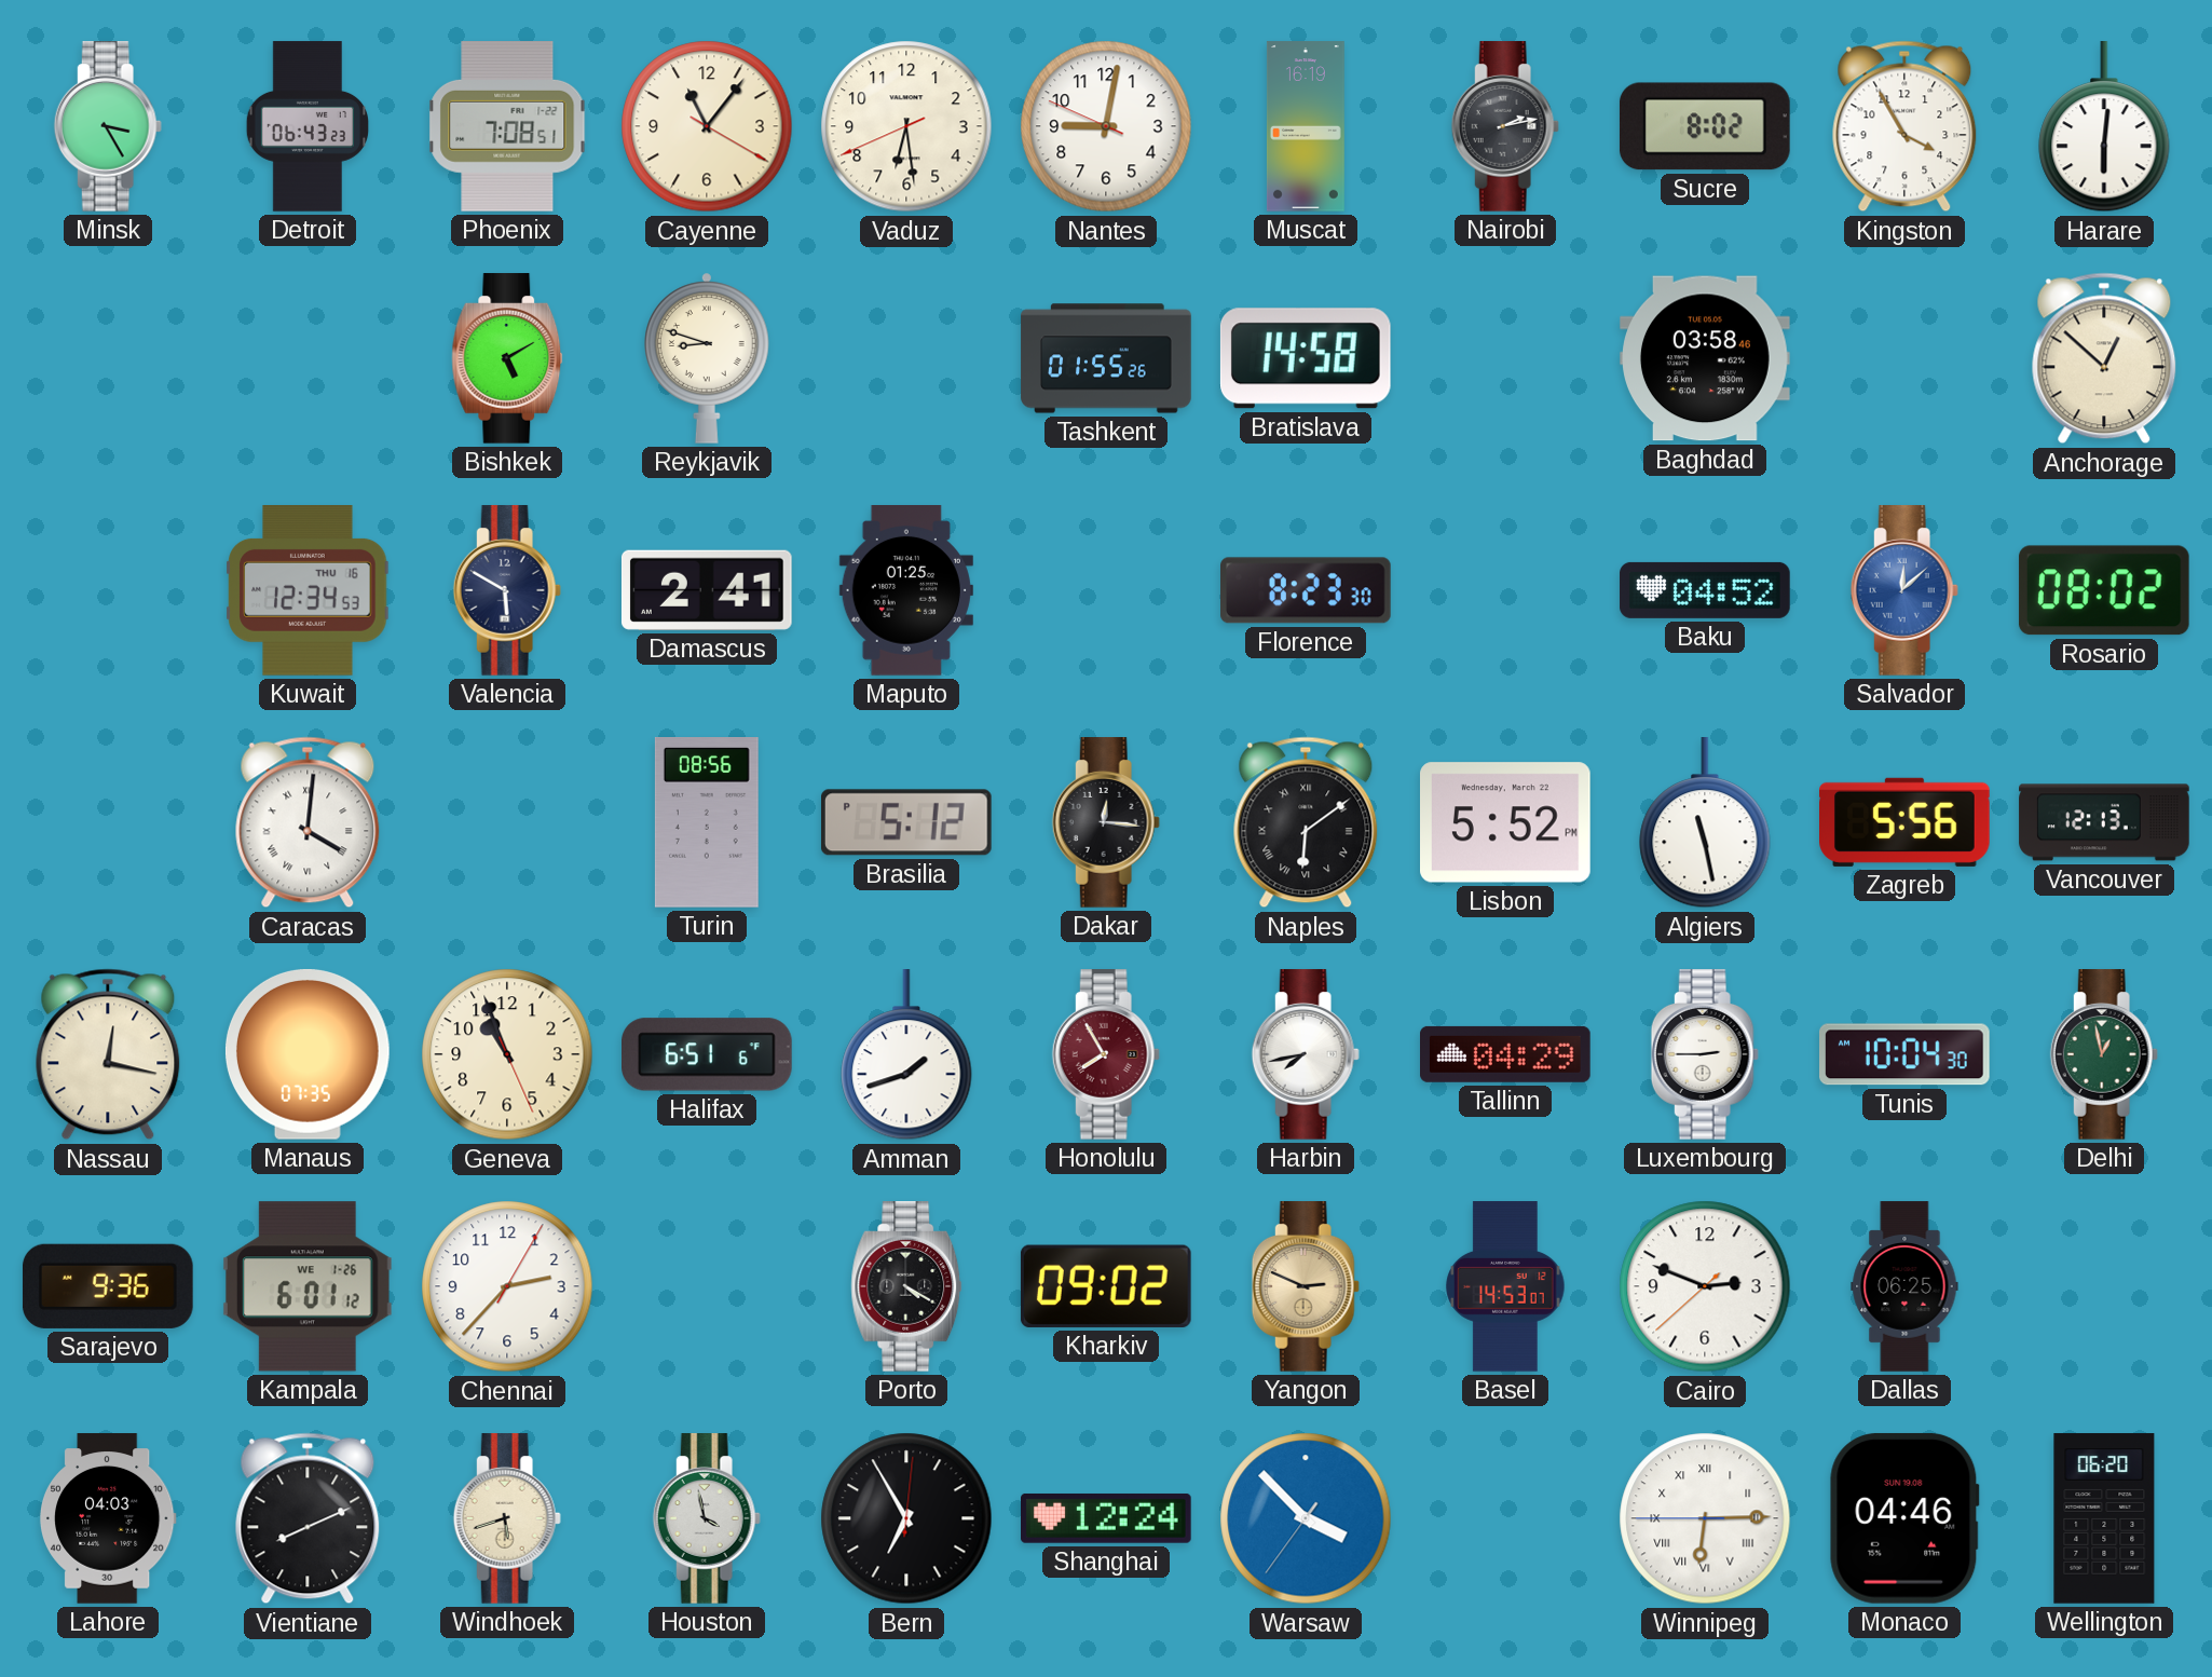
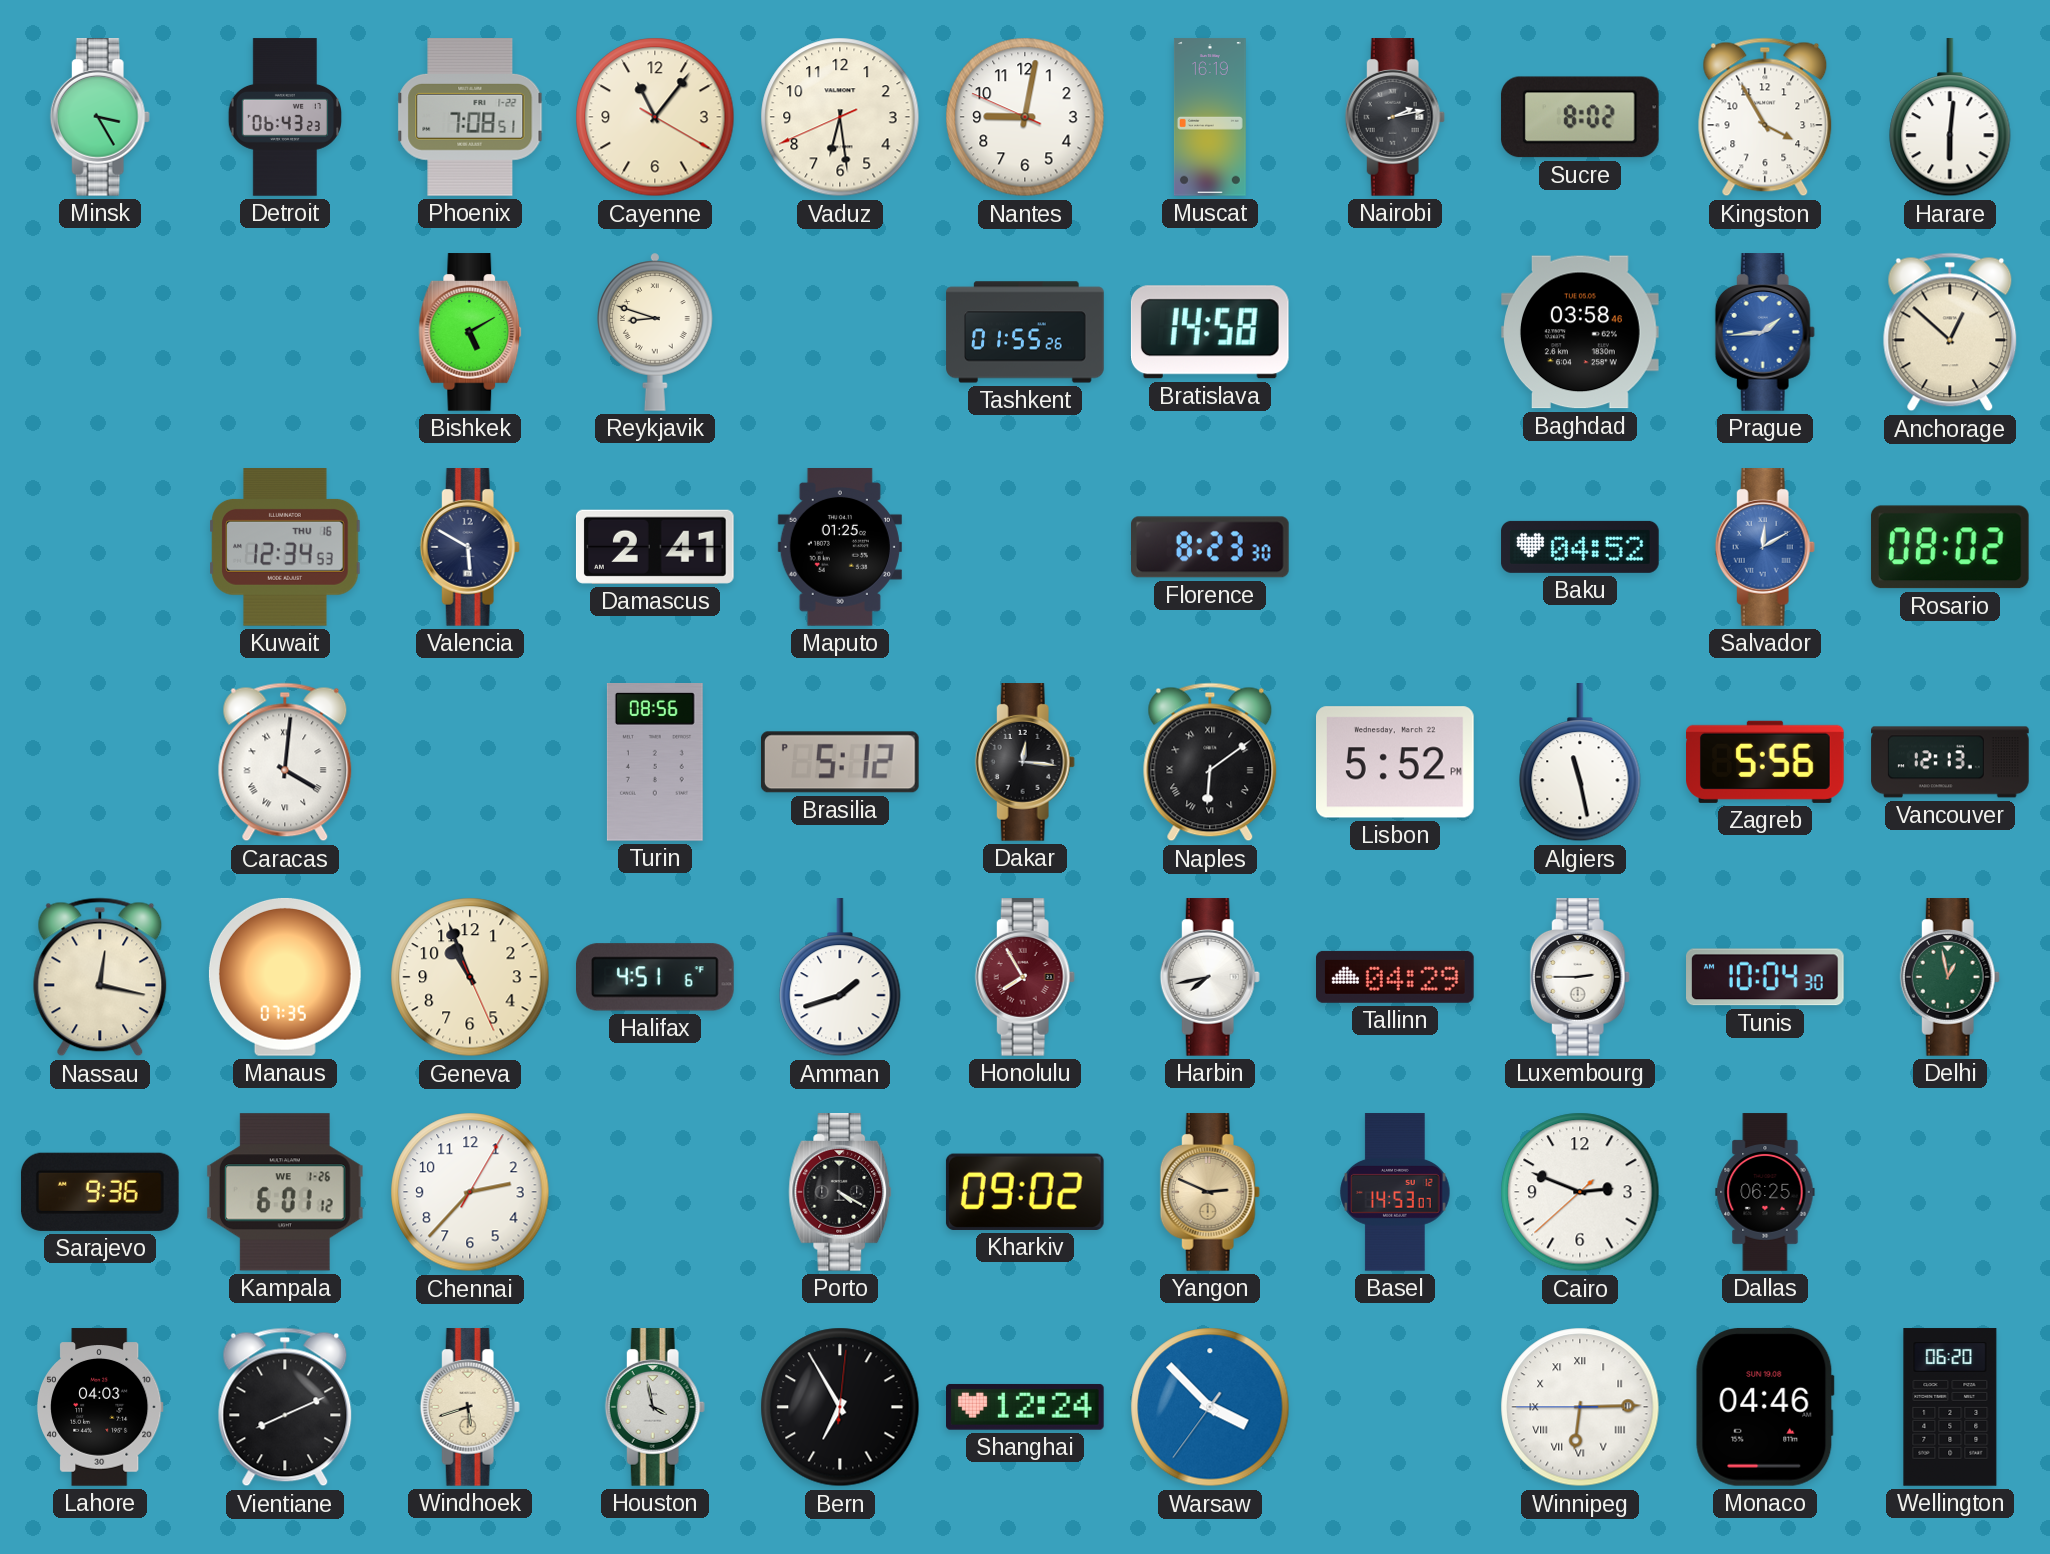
Prague: none -> 1:44 (1765, 332)
Salvador: 12:08 -> 12:10 (1765, 547)
Halifax: 6:51 -> 4:51 (656, 977)
